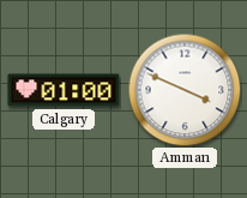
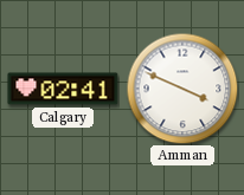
Calgary: 01:00 -> 02:41 (63, 89)
